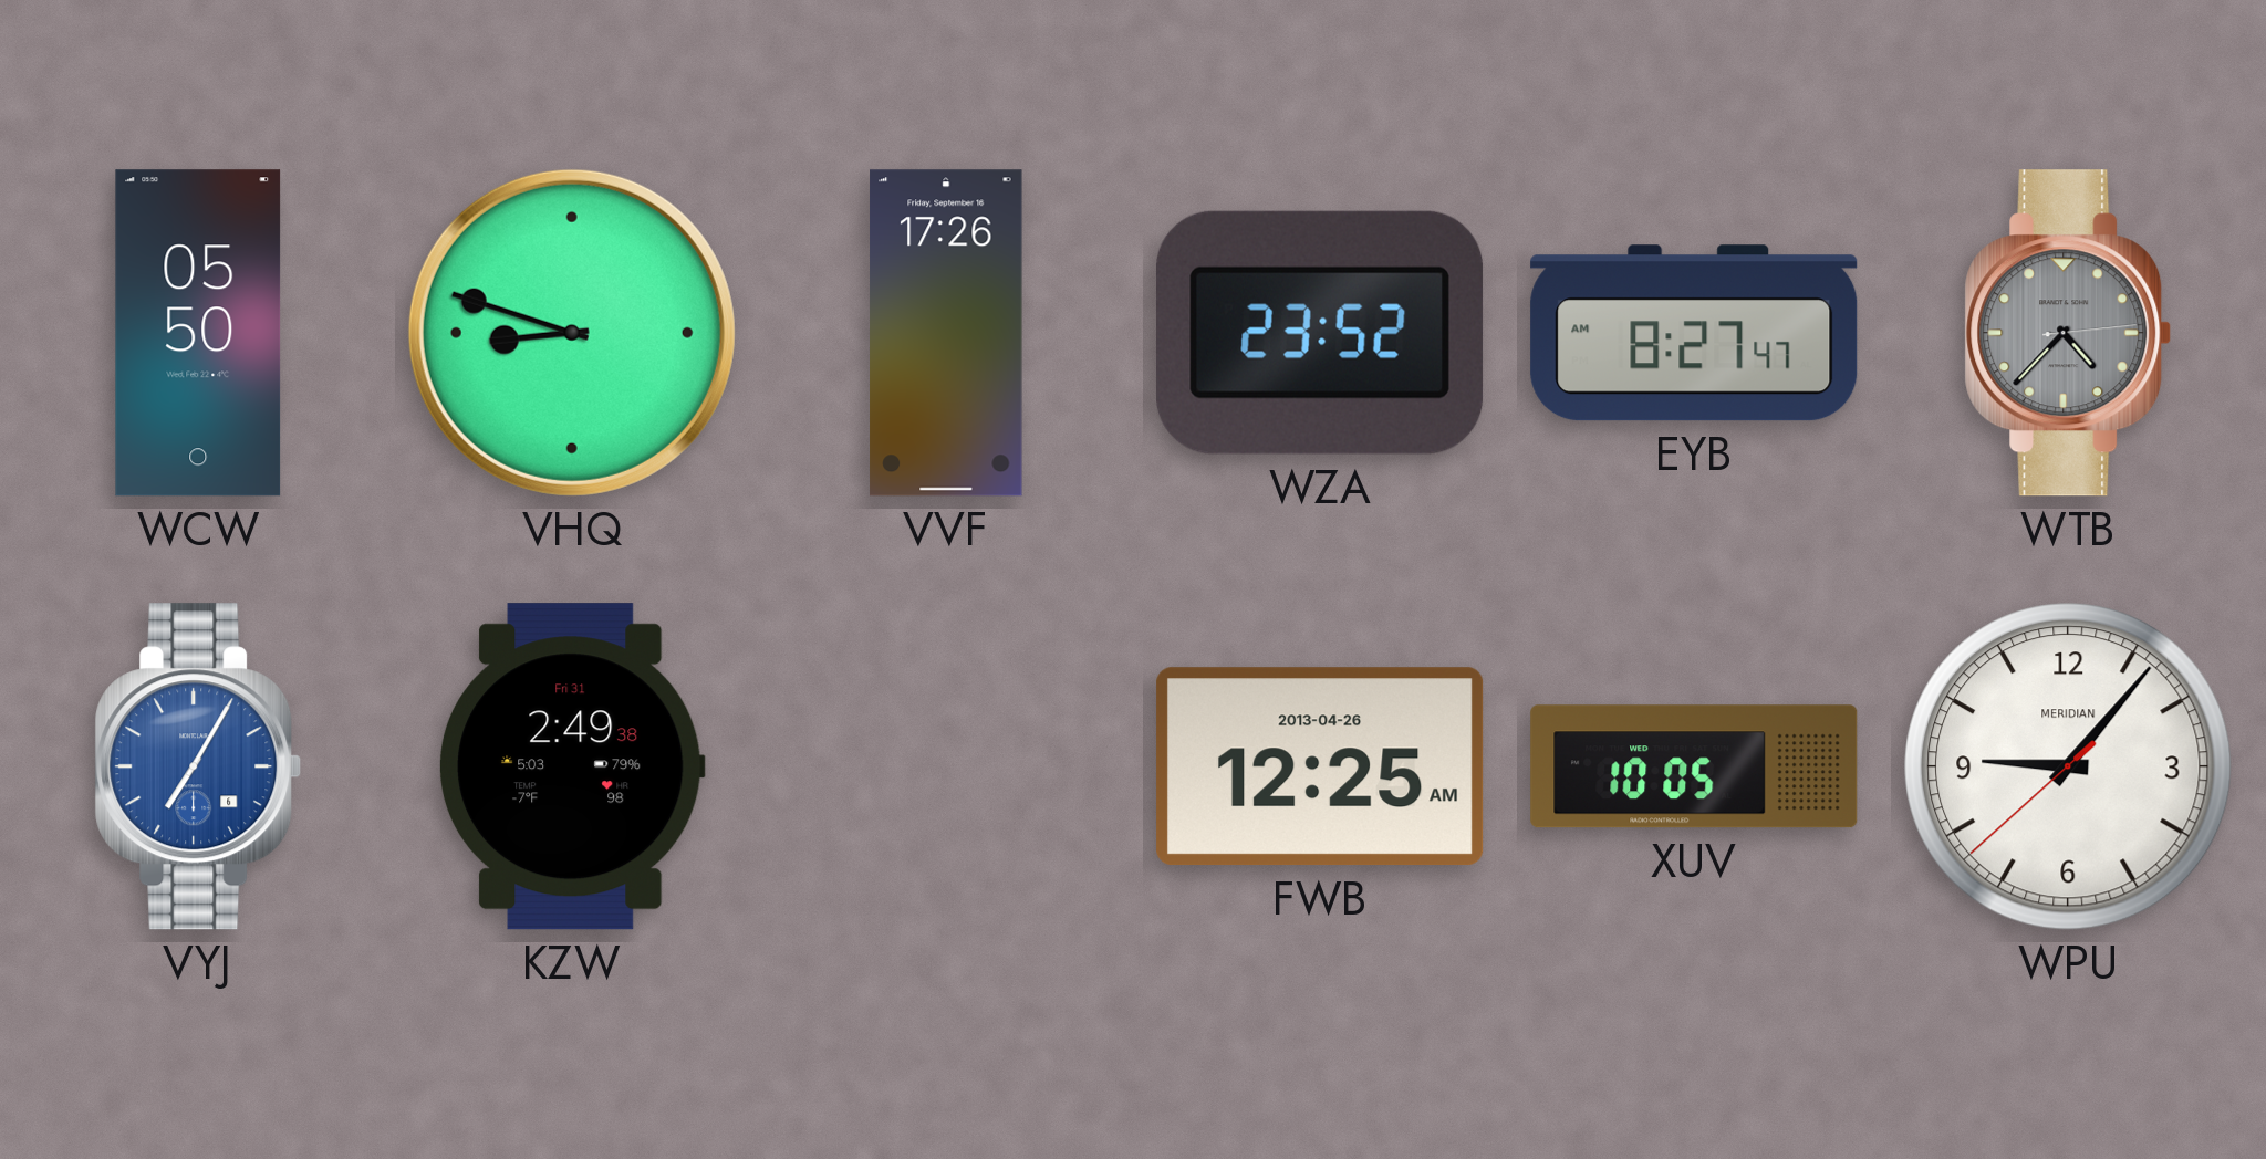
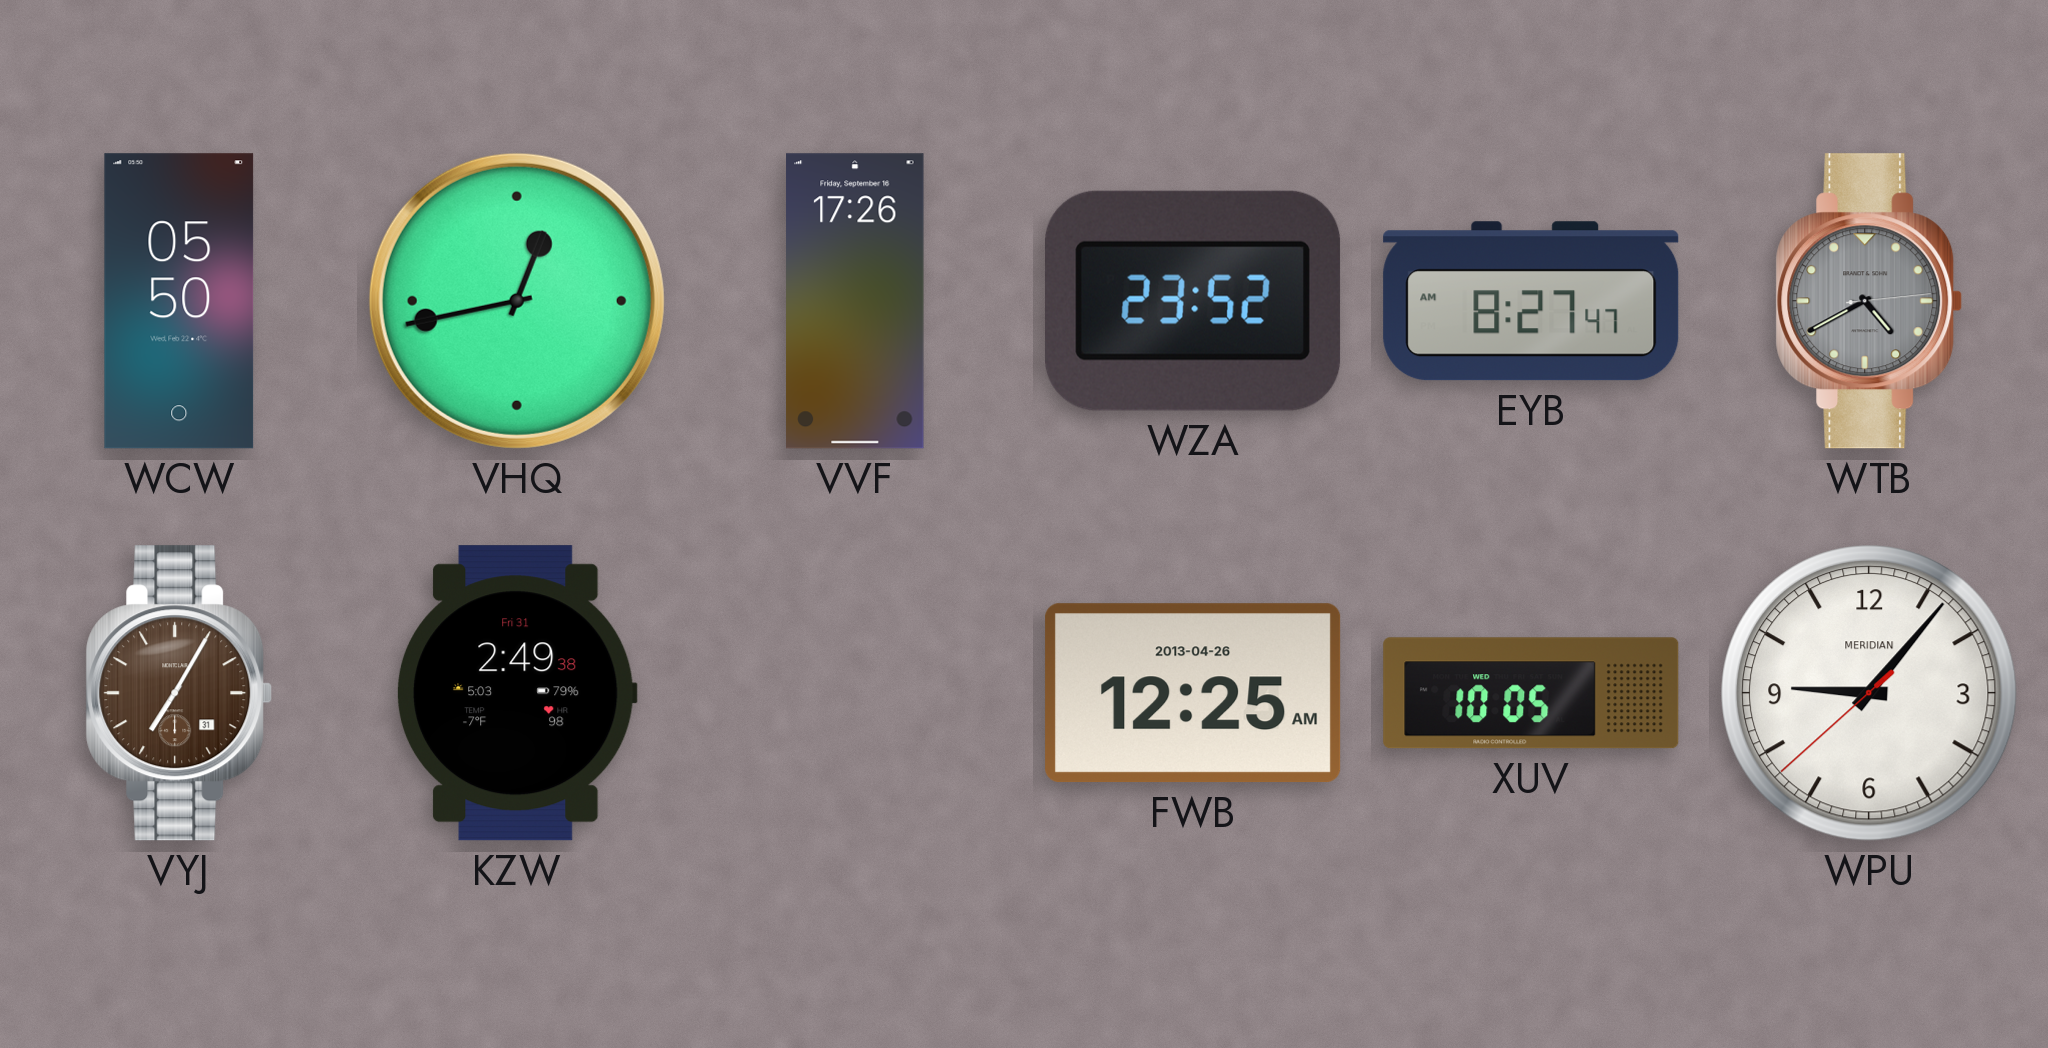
VHQ: 8:48 -> 12:43 (517, 301)
WTB: 4:37 -> 4:40 (1869, 301)
VYJ date: 6 -> 31 (179, 693)
VYJ dial: blue -> brown (179, 693)
